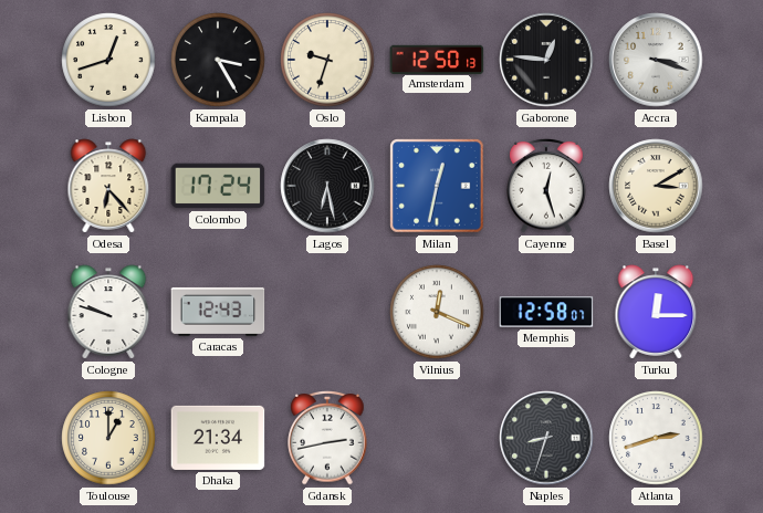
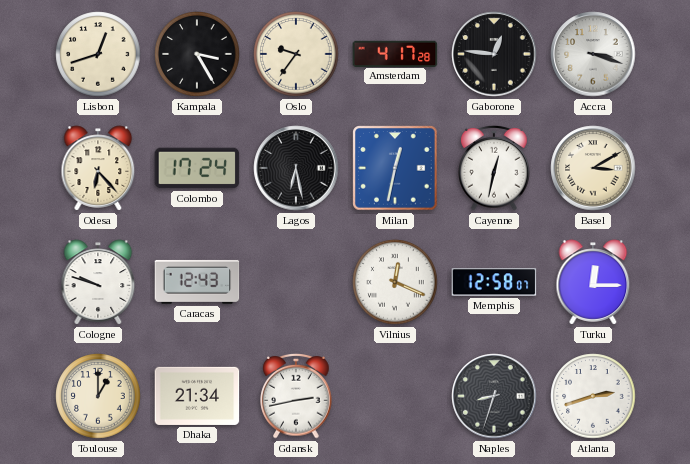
Oslo: 9:33 -> 9:36 (296, 54)
Amsterdam: 12:50 -> 4:17 (395, 53)
Cayenne: 12:27 -> 12:32 (494, 168)
